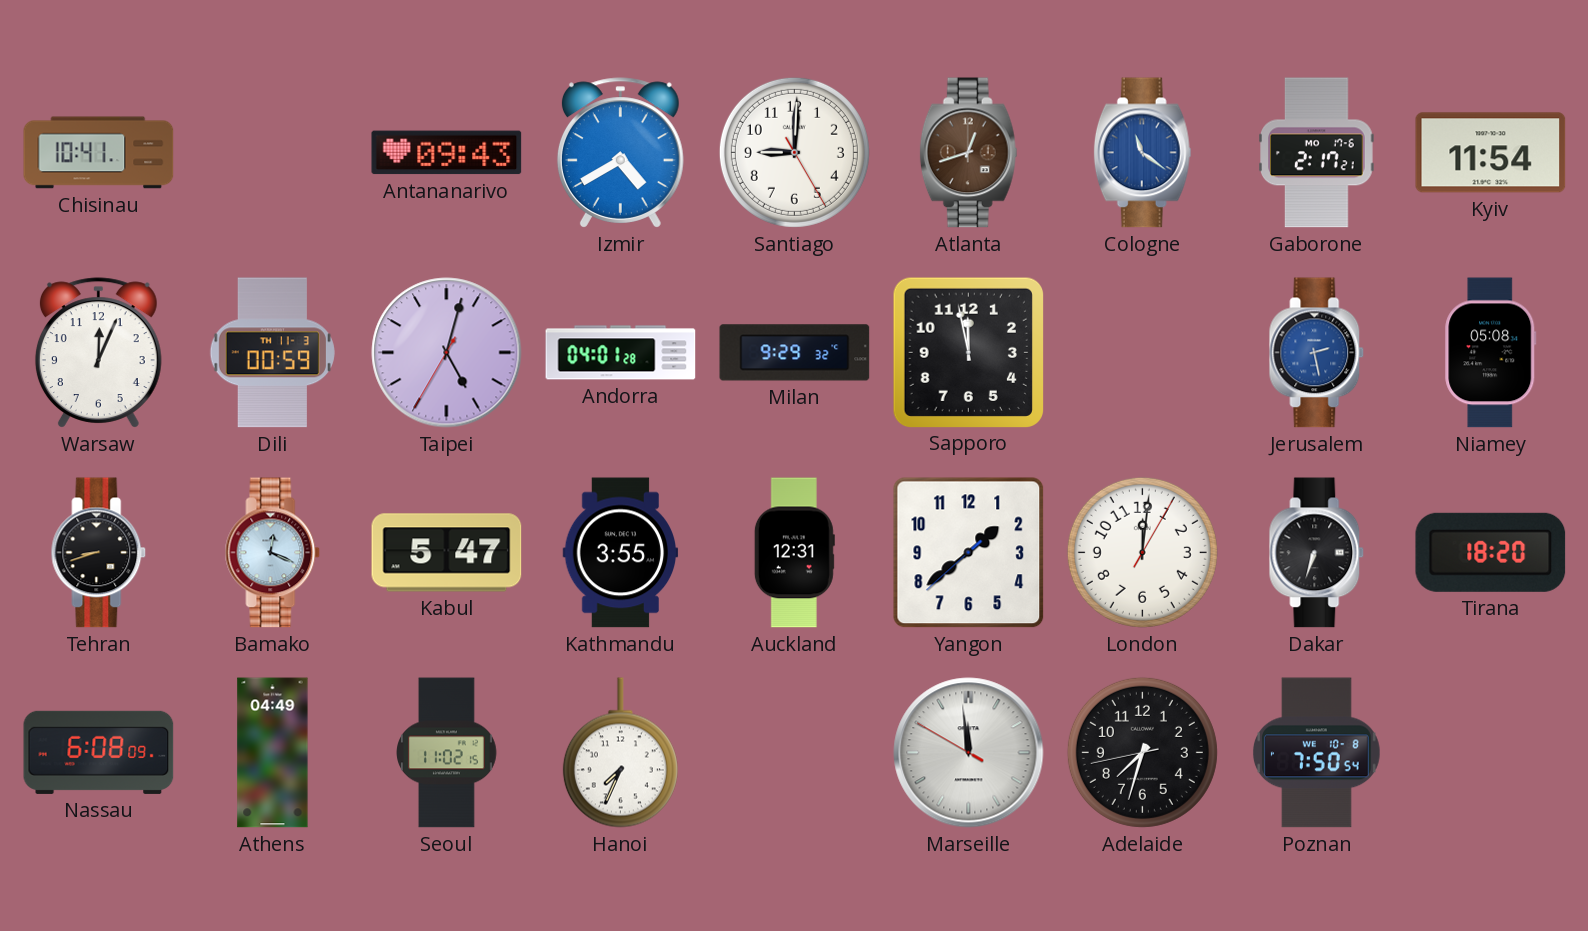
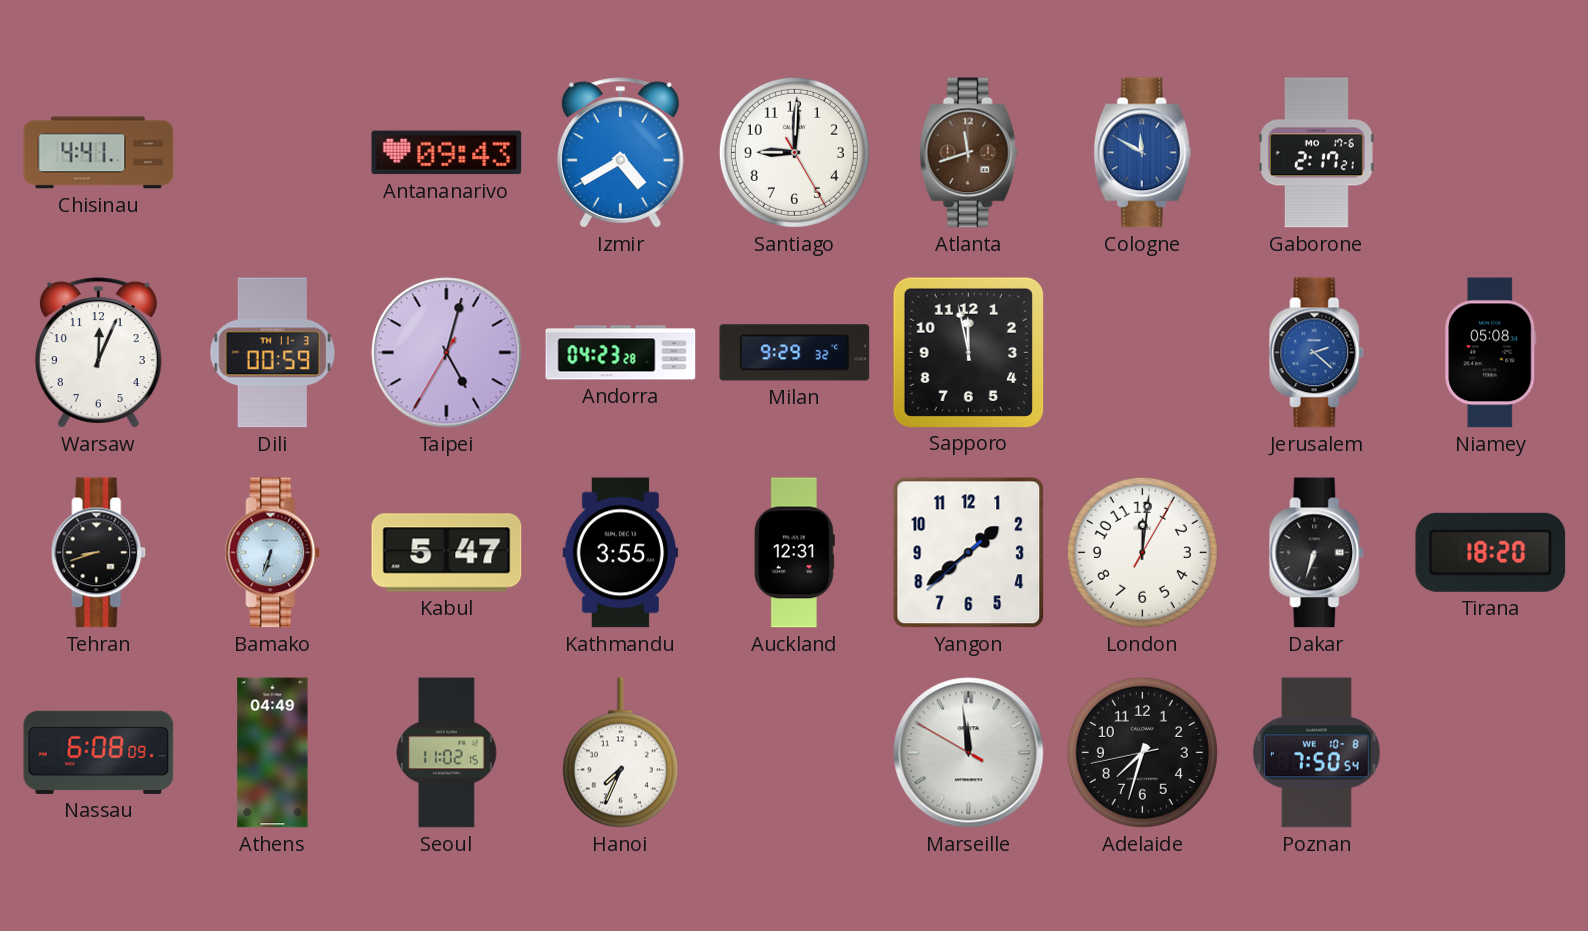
Chisinau: 10:41 -> 4:41 (99, 153)
Atlanta: 12:42 -> 11:42 (968, 153)
Cologne: 11:21 -> 11:50 (1142, 153)
Kyiv: 11:54 -> none (1491, 153)
Andorra: 04:01 -> 04:23 (621, 353)
Jerusalem: 2:28 -> 2:22 (1317, 353)
Bamako: 12:19 -> 6:33 (273, 553)
